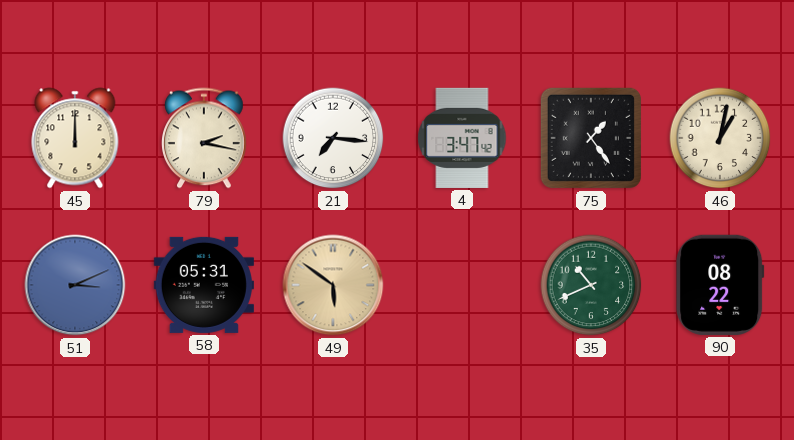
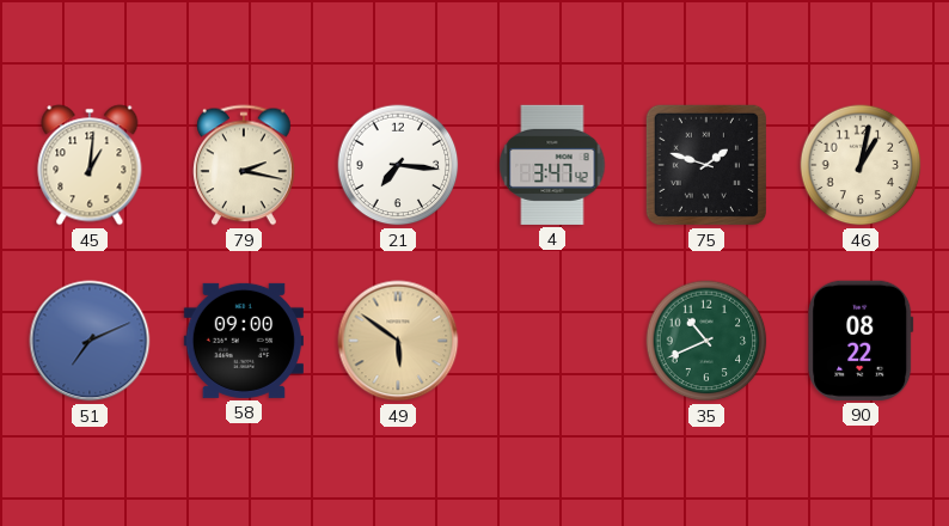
45: 12:00 -> 1:01 (90, 165)
75: 1:24 -> 1:48 (706, 165)
51: 3:11 -> 7:11 (90, 341)
58: 05:31 -> 09:00 (244, 341)
